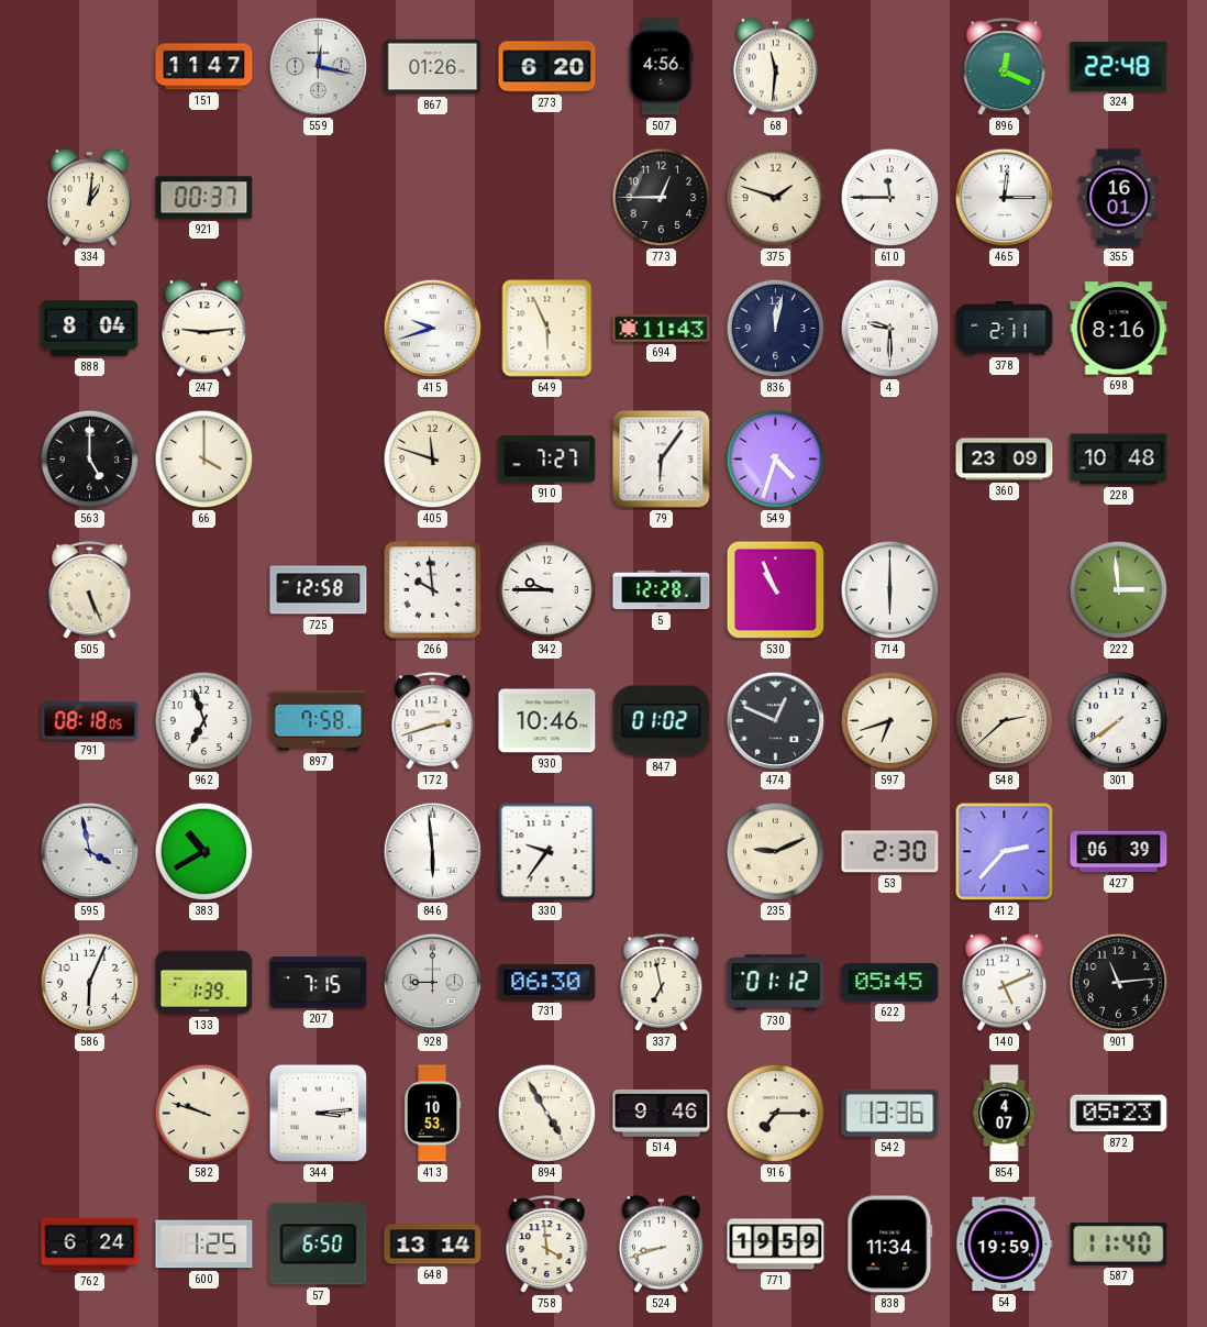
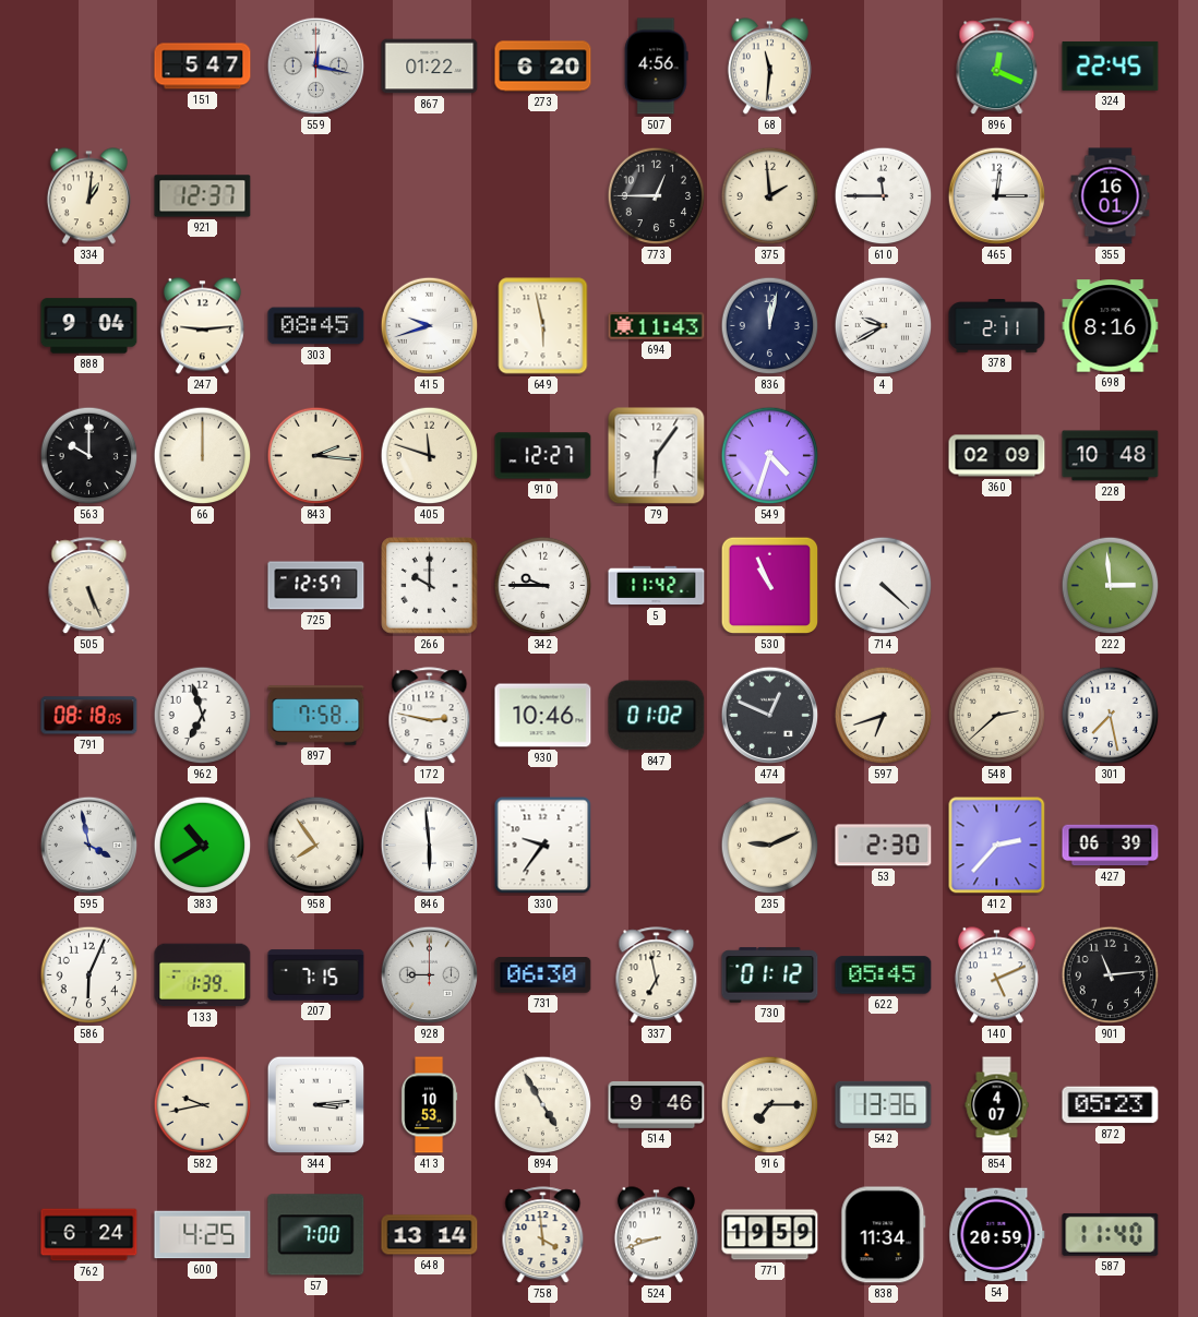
151: 11:47 -> 5:47 (203, 67)
867: 01:26 -> 01:22 (430, 67)
324: 22:48 -> 22:45 (1111, 65)
921: 00:37 -> 12:37 (203, 196)
375: 1:48 -> 1:59 (770, 196)
888: 8:04 -> 9:04 (89, 326)
303: none -> 08:45 (316, 326)
649: 5:56 -> 5:58 (543, 326)
4: 9:30 -> 9:40 (884, 326)
563: 5:00 -> 10:00 (89, 456)
66: 4:00 -> 12:00 (203, 456)
843: none -> 2:16 (316, 456)
910: 7:27 -> 12:27 (543, 456)
360: 23:09 -> 02:09 (997, 456)
725: 12:58 -> 12:57 (316, 586)
266: 9:59 -> 10:00 (430, 586)
5: 12:28 -> 11:42 (657, 586)
714: 6:00 -> 4:22 (884, 586)
172: 2:42 -> 2:47 (430, 716)
301: 7:39 -> 7:28 (1111, 716)
958: none -> 7:54 (316, 846)
582: 9:48 -> 9:43 (203, 1105)
600: 1:25 -> 4:25 (203, 1235)
57: 6:50 -> 7:00 (316, 1235)
54: 19:59 -> 20:59 (997, 1235)
